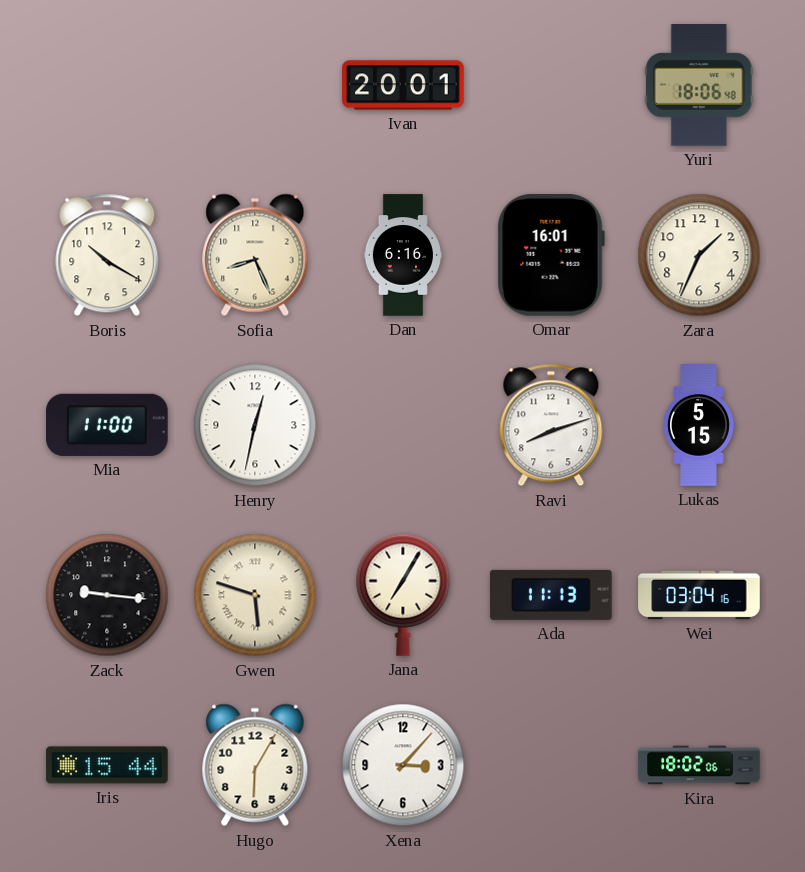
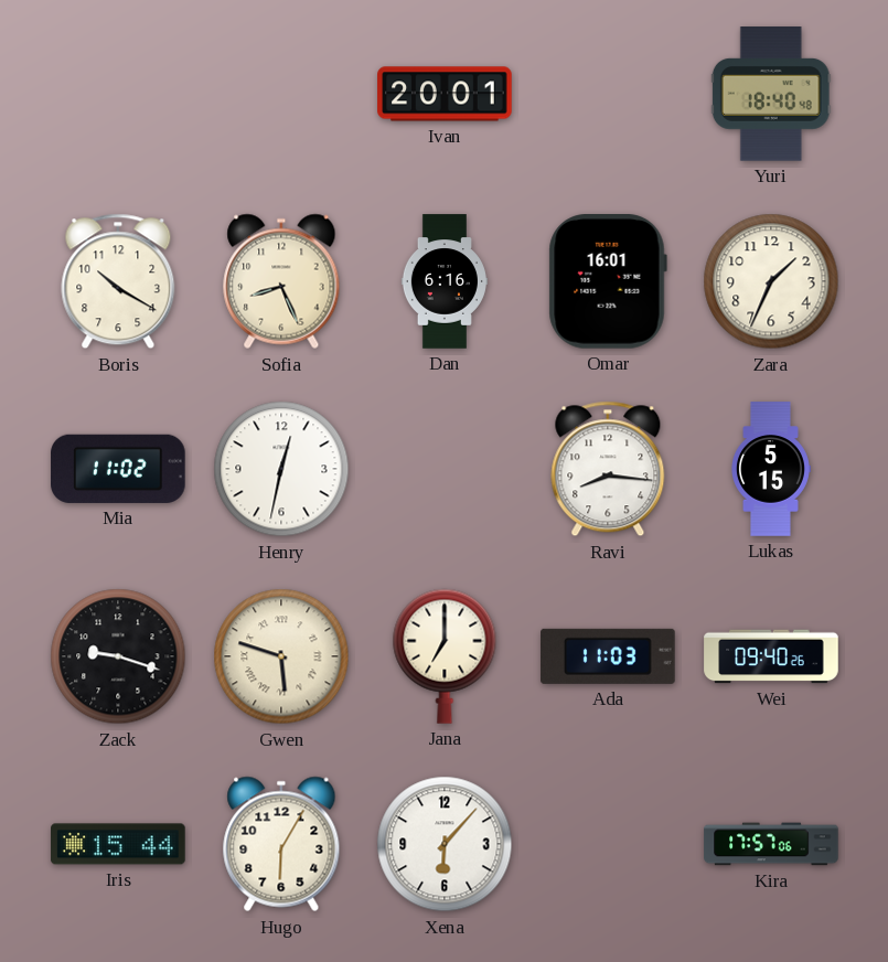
Yuri: 18:06 -> 18:40 (771, 94)
Mia: 11:00 -> 11:02 (118, 469)
Ravi: 8:12 -> 8:16 (608, 469)
Zack: 9:16 -> 9:18 (118, 656)
Jana: 7:05 -> 7:00 (445, 656)
Ada: 11:13 -> 11:03 (608, 656)
Wei: 03:04 -> 09:40 (771, 656)
Xena: 3:07 -> 6:07 (445, 844)
Kira: 18:02 -> 17:57 (771, 844)
